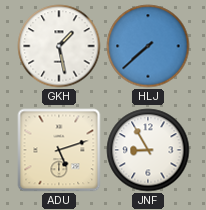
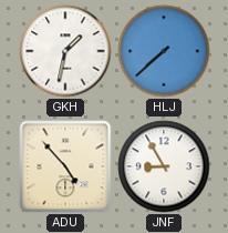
GKH: 1:28 -> 1:32 (65, 51)
ADU: 5:12 -> 4:53 (65, 166)
